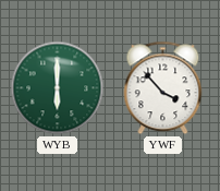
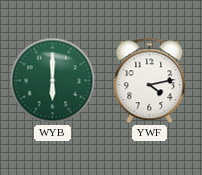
YWF: 3:53 -> 4:13 (150, 81)
